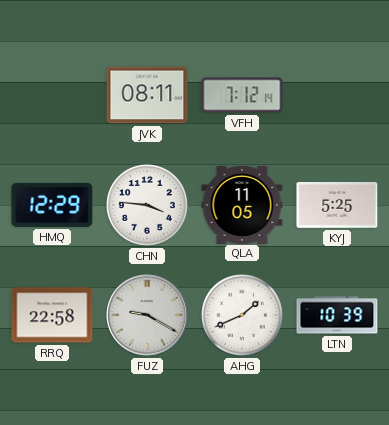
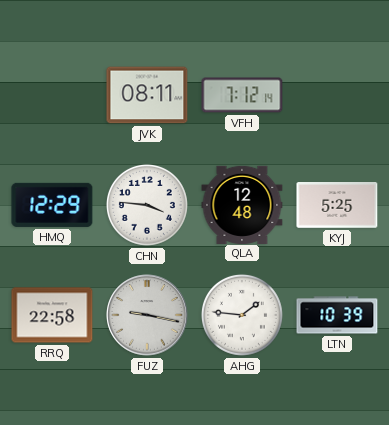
QLA: 11:05 -> 12:48 (242, 204)
FUZ: 9:20 -> 9:17 (147, 315)
AHG: 1:41 -> 1:46 (242, 315)
